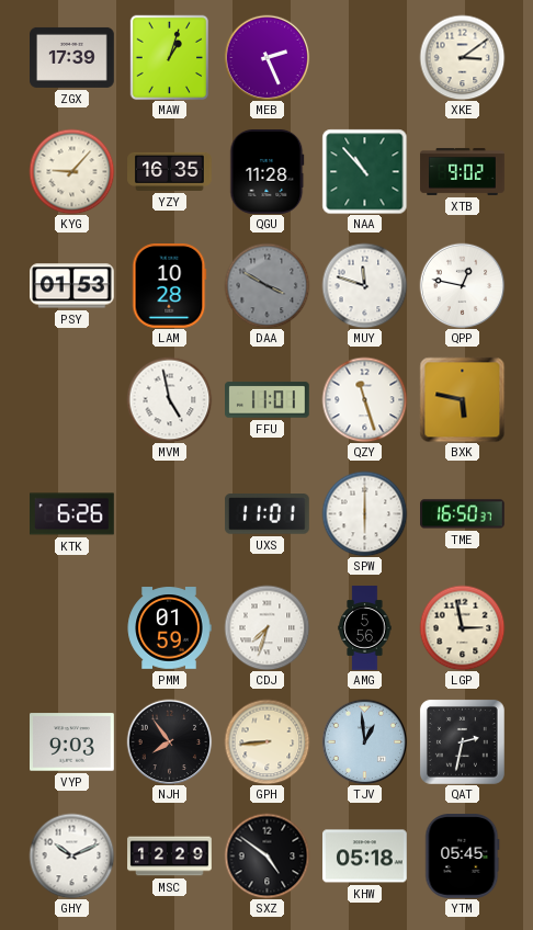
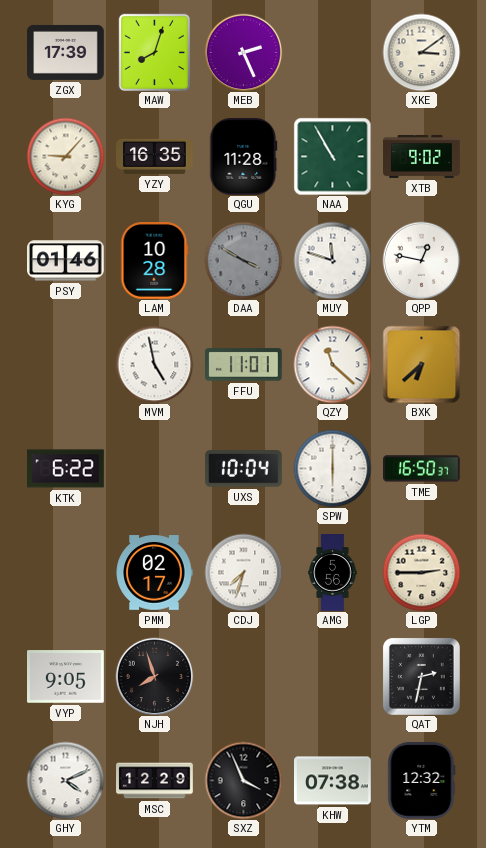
MAW: 1:03 -> 8:03 (155, 52)
NAA: 10:53 -> 10:55 (332, 156)
PSY: 01:53 -> 01:46 (66, 261)
QZY: 11:27 -> 11:22 (332, 364)
BXK: 5:47 -> 6:38 (421, 364)
KTK: 6:26 -> 6:22 (66, 469)
UXS: 11:01 -> 10:04 (244, 469)
PMM: 01:59 -> 02:17 (154, 573)
LGP: 2:58 -> 2:45 (421, 572)
VYP: 9:03 -> 9:05 (66, 677)
NJH: 7:54 -> 7:57 (154, 676)
GPH: 8:44 -> none (266, 741)
TJV: 12:59 -> none (364, 741)
GHY: 10:11 -> 4:11 (65, 780)
SXZ: 4:51 -> 3:56 (243, 780)
KHW: 05:18 -> 07:38 (333, 781)
YTM: 05:45 -> 12:32 (422, 781)
